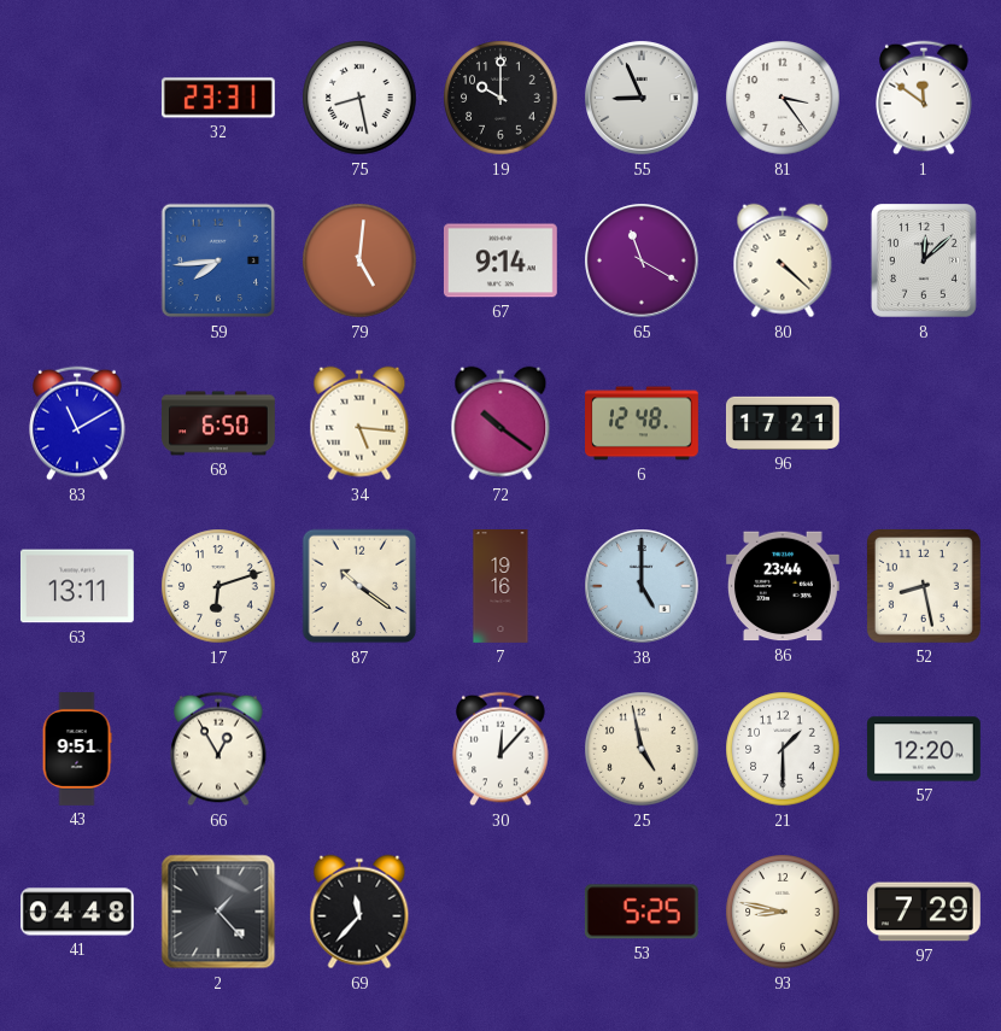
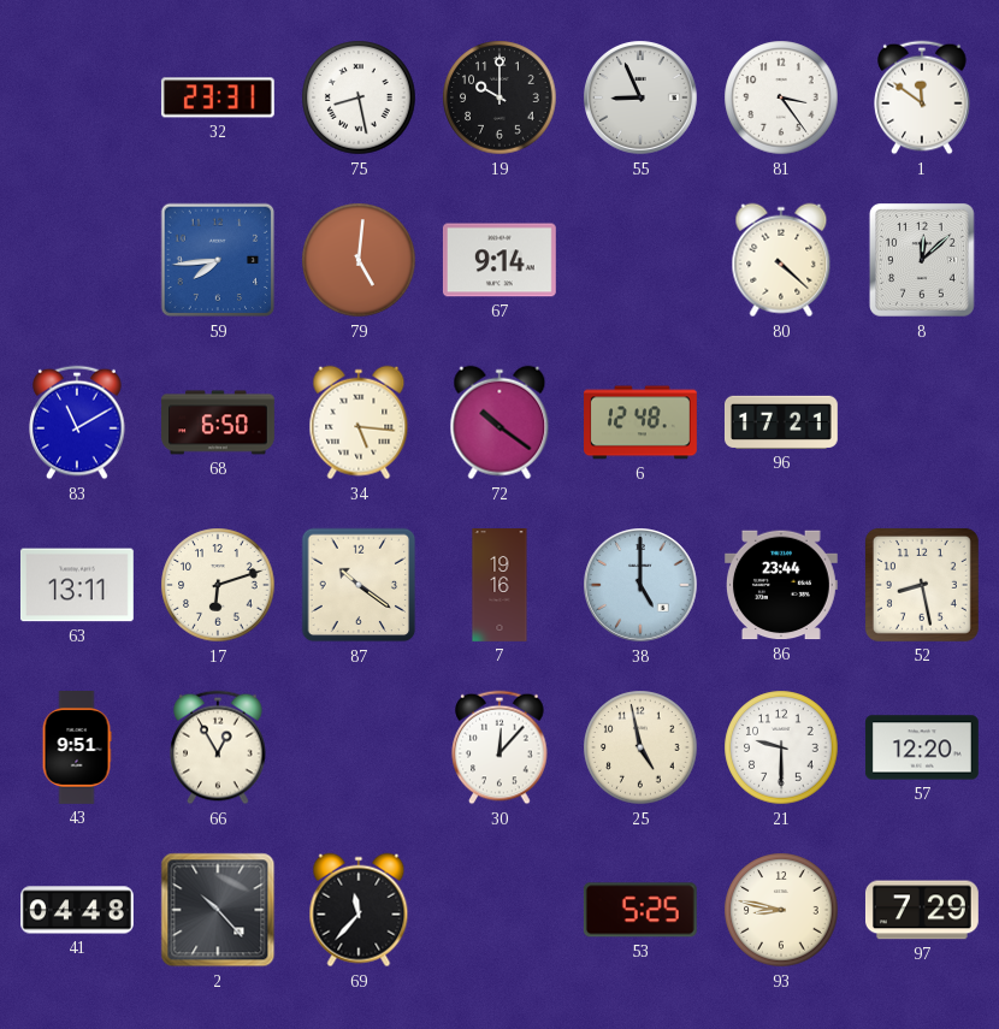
65: 11:20 -> none (643, 262)
21: 1:30 -> 9:30 (781, 747)
2: 1:23 -> 10:23 (218, 910)
